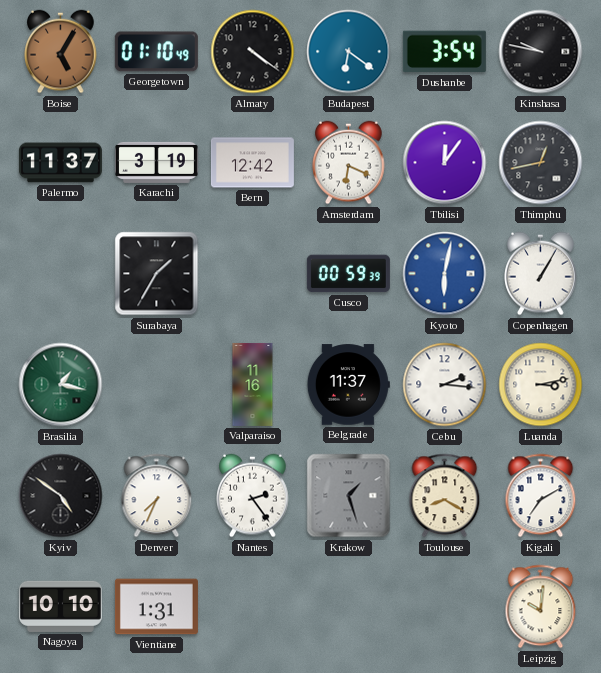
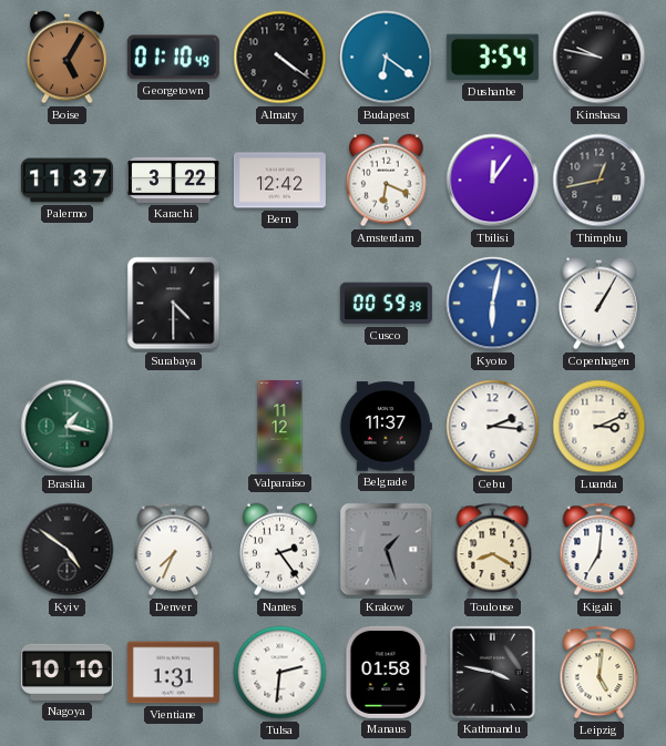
Karachi: 3:19 -> 3:22 (173, 180)
Surabaya: 1:35 -> 4:30 (174, 304)
Valparaiso: 11:16 -> 11:12 (280, 426)
Luanda: 3:13 -> 3:11 (600, 427)
Kigali: 7:10 -> 7:01 (600, 550)
Tulsa: none -> 2:31 (280, 673)
Manaus: none -> 01:58 (387, 672)
Kathmandu: none -> 3:47 (492, 672)
Leipzig: 10:01 -> 5:01 (600, 673)
